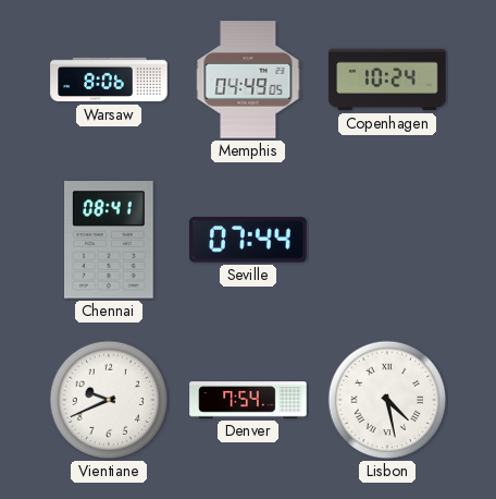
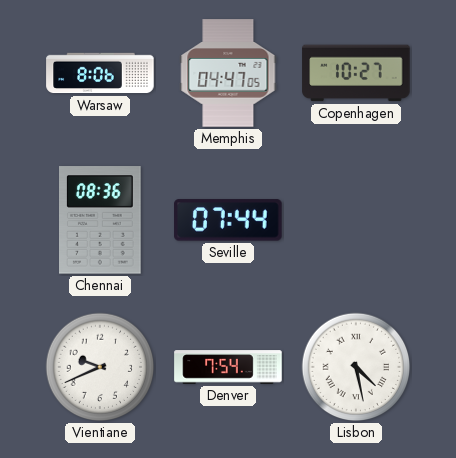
Memphis: 04:49 -> 04:47 (228, 73)
Copenhagen: 10:24 -> 10:27 (356, 73)
Chennai: 08:41 -> 08:36 (101, 220)
